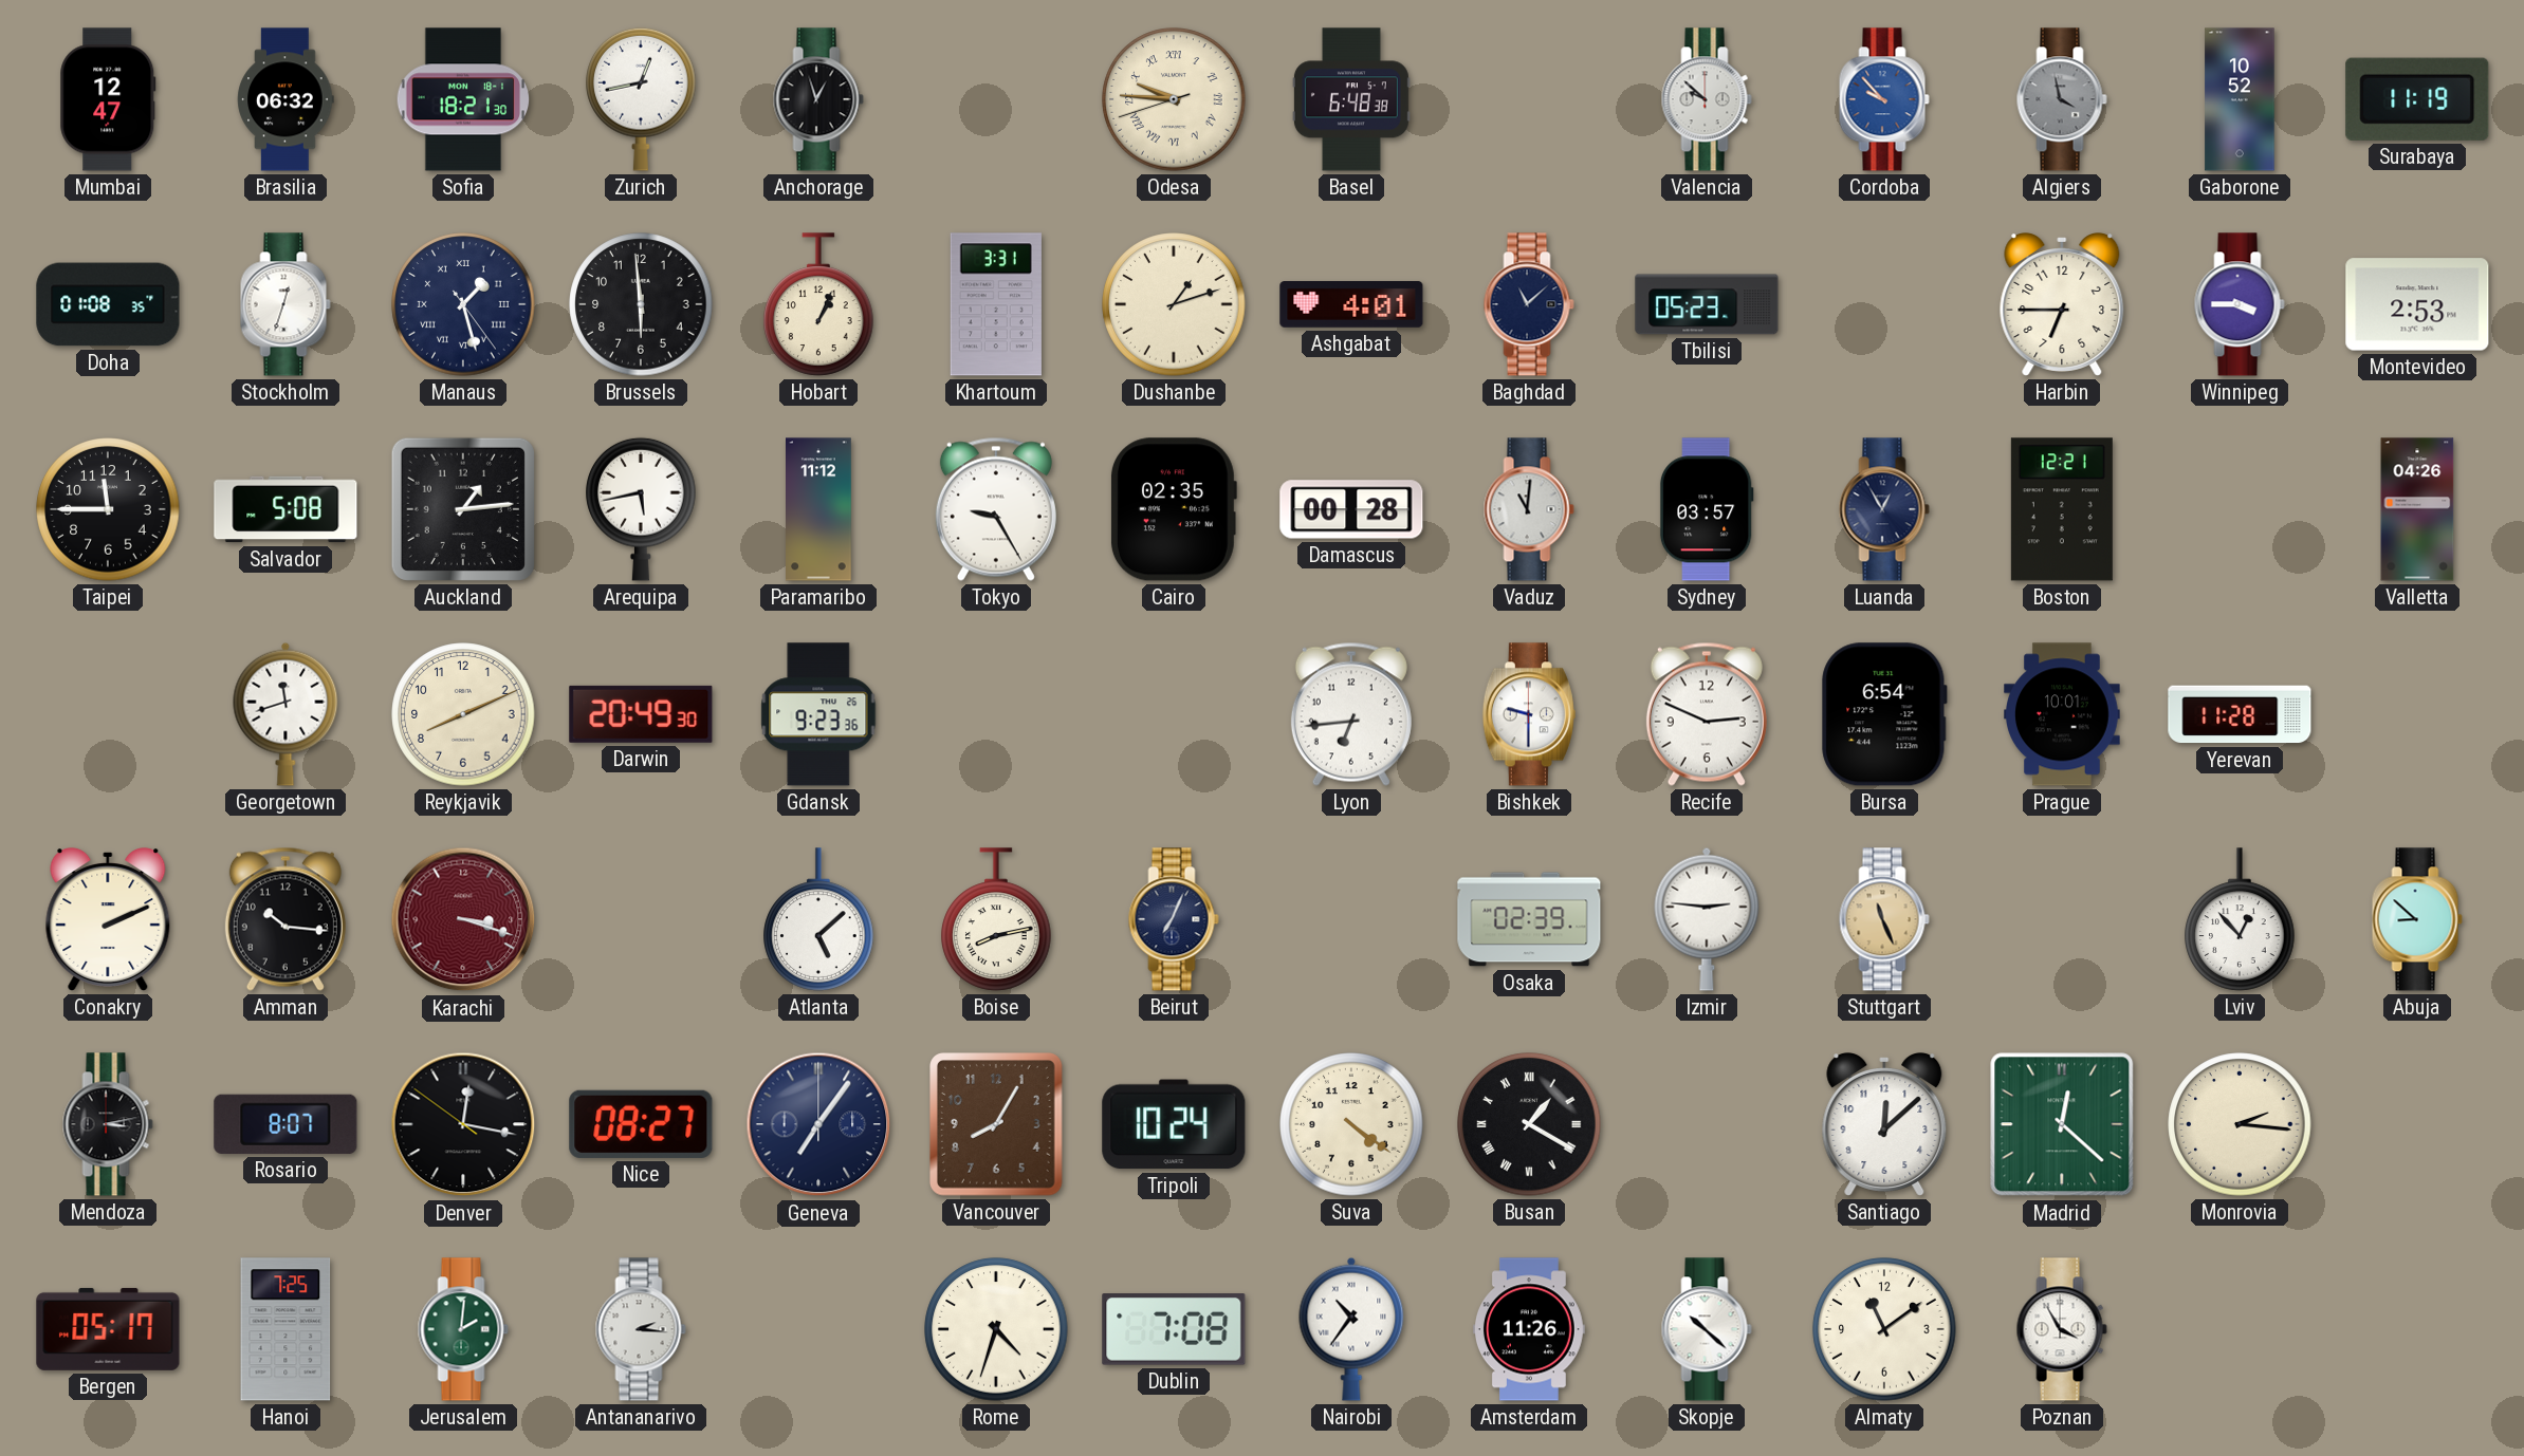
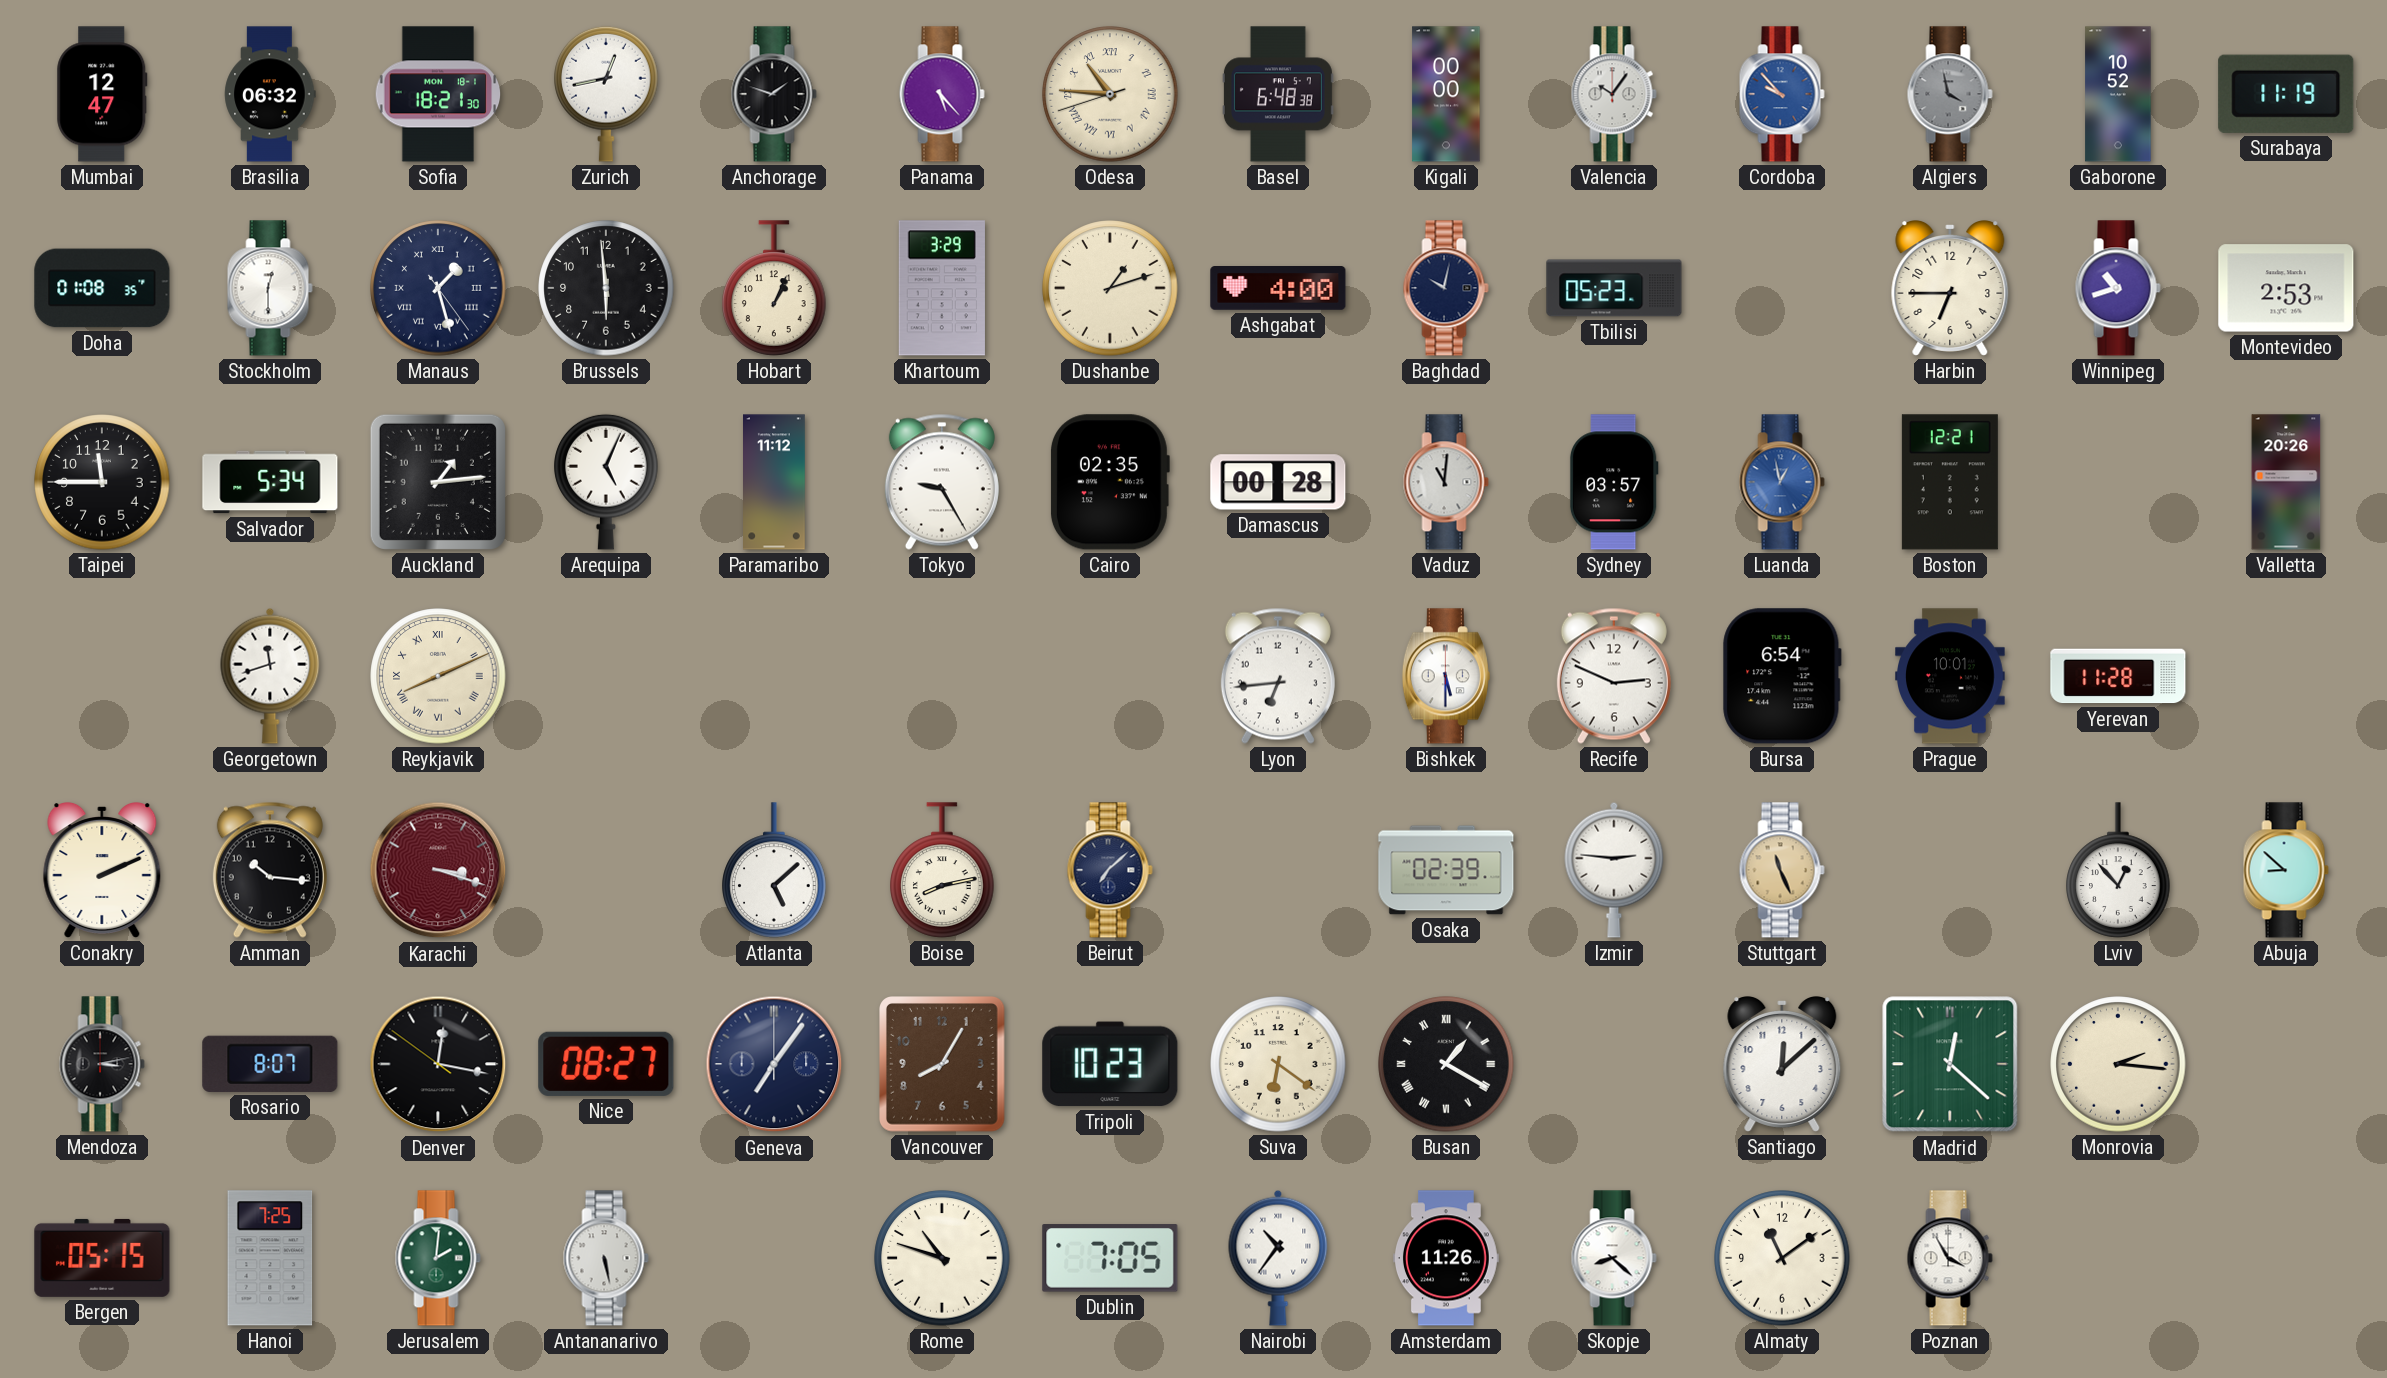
Anchorage: 12:57 -> 1:48 (774, 94)
Panama: none -> 5:23 (942, 94)
Odesa: 9:45 -> 10:45 (1110, 94)
Kigali: none -> 00:00 (1446, 94)
Valencia: 9:52 -> 10:06 (1614, 94)
Stockholm: 12:33 -> 12:30 (270, 288)
Khartoum: 3:31 -> 3:29 (942, 288)
Ashgabat: 4:01 -> 4:00 (1278, 289)
Baghdad: 11:08 -> 10:02 (1446, 288)
Winnipeg: 3:45 -> 10:42 (2118, 288)
Salvador: 5:08 -> 5:34 (270, 482)
Arequipa: 5:43 -> 5:04 (606, 482)
Luanda: 12:55 -> 12:58 (1782, 482)
Luanda dial: navy -> blue (1782, 482)
Valletta: 04:26 -> 20:26 (2286, 482)
Reykjavik numerals: Arabic -> Roman (438, 676)
Darwin: 20:49 -> none (641, 714)
Gdansk: 9:23 -> none (818, 714)
Bishkek: 9:30 -> 5:30 (1446, 676)
Beirut: 7:04 -> 7:08 (1110, 870)
Tripoli: 10:24 -> 10:23 (1110, 1064)
Suva: 4:21 -> 6:21 (1278, 1064)
Bergen: 05:17 -> 05:15 (102, 1258)
Antananarivo: 2:16 -> 5:28 (606, 1258)
Rome: 4:33 -> 10:48 (942, 1258)
Dublin: 7:08 -> 7:05 (1110, 1258)
Skopje: 10:22 -> 8:22 (1614, 1258)
